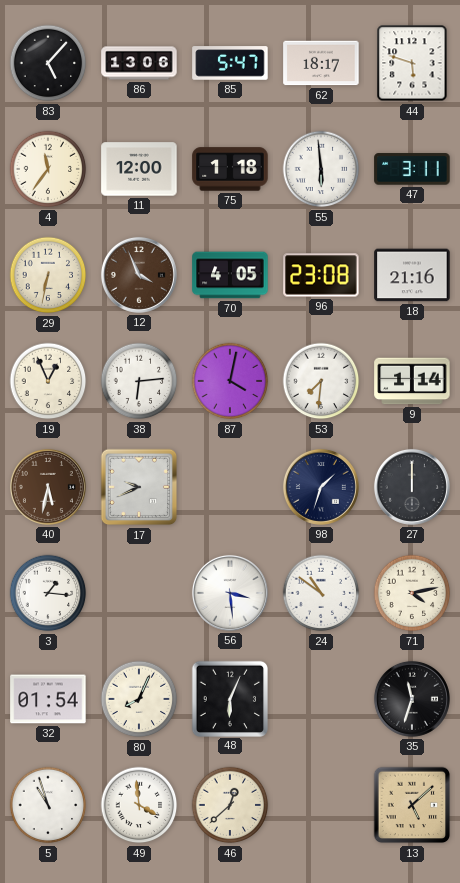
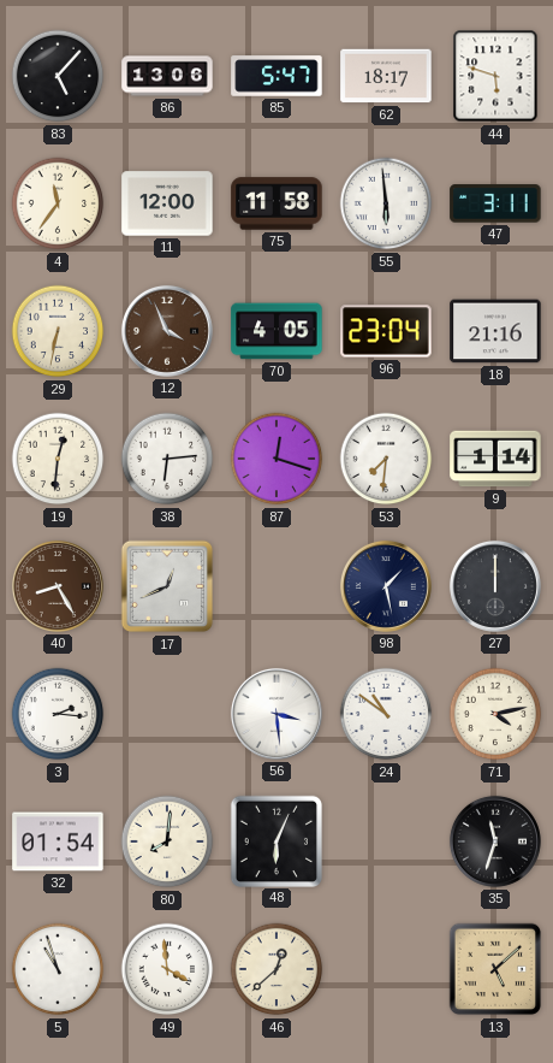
75: 1:18 -> 11:58 (276, 203)
96: 23:08 -> 23:04 (386, 331)
19: 12:56 -> 12:31 (58, 459)
87: 4:02 -> 12:18 (276, 459)
40: 5:32 -> 8:25 (58, 586)
17: 9:41 -> 12:41 (167, 586)
98: 1:33 -> 1:28 (386, 586)
3: 1:16 -> 2:16 (58, 714)
80: 8:04 -> 8:01 (167, 841)
